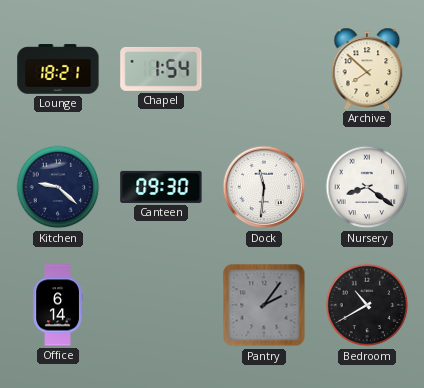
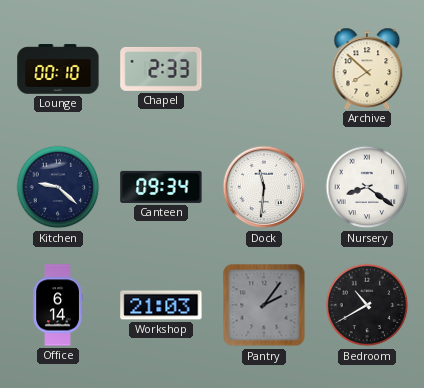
Lounge: 18:21 -> 00:10 (58, 69)
Chapel: 1:54 -> 2:33 (161, 69)
Canteen: 09:30 -> 09:34 (161, 187)
Workshop: none -> 21:03 (161, 305)
